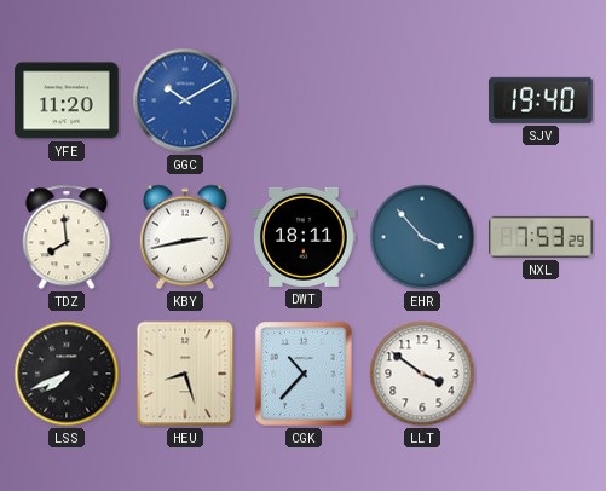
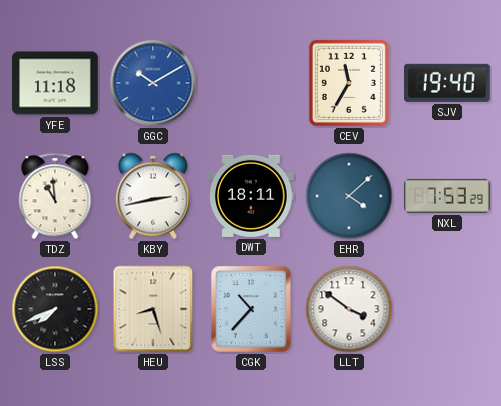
YFE: 11:20 -> 11:18 (55, 83)
CEV: none -> 11:35 (349, 83)
TDZ: 7:59 -> 10:59 (55, 196)
EHR: 3:53 -> 4:08 (349, 196)
